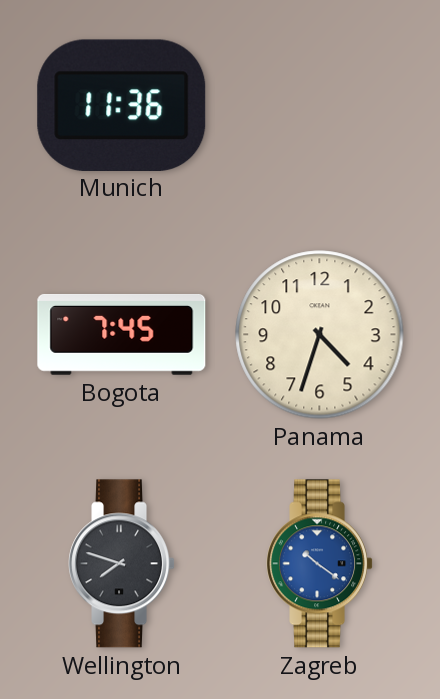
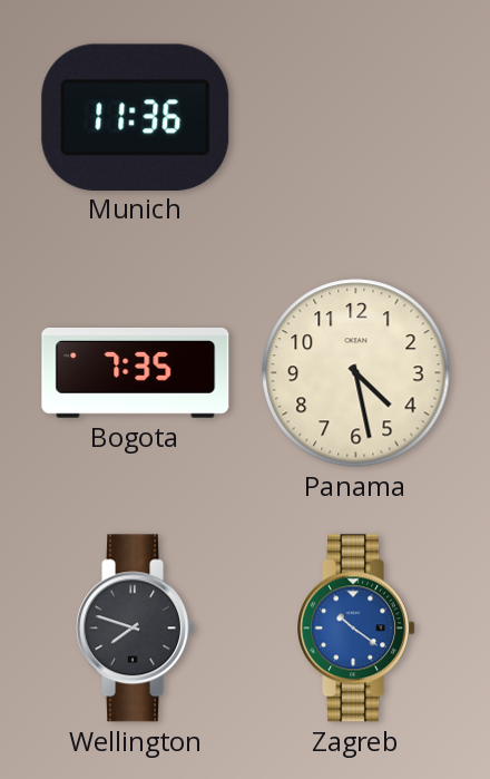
Bogota: 7:45 -> 7:35 (136, 372)
Panama: 4:33 -> 4:28 (356, 373)
